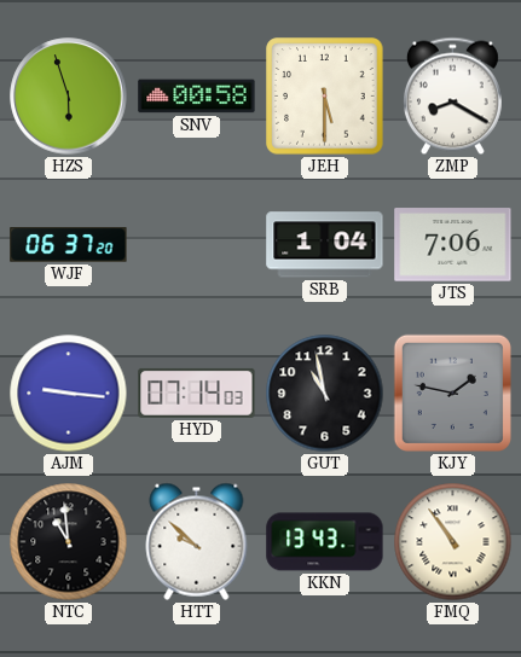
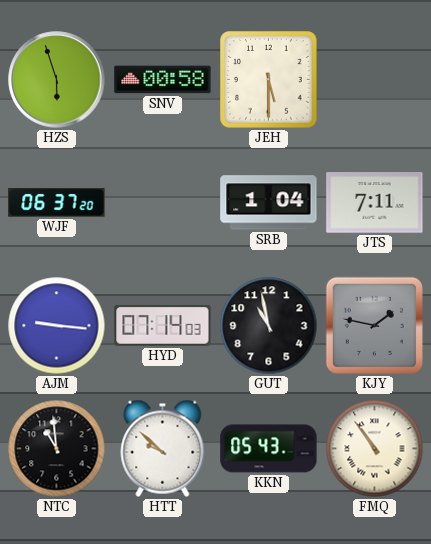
ZMP: 8:20 -> none (452, 97)
JTS: 7:06 -> 7:11 (375, 203)
KKN: 13:43 -> 05:43 (269, 449)
